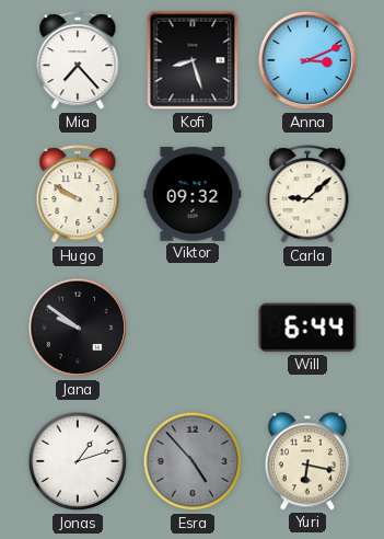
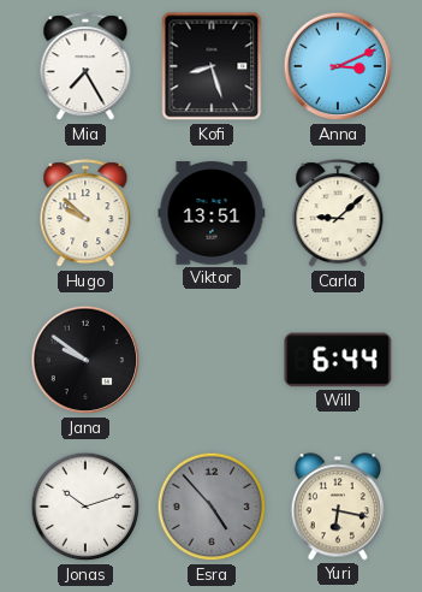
Mia: 7:23 -> 7:25 (85, 67)
Hugo: 9:50 -> 9:52 (85, 214)
Viktor: 09:32 -> 13:51 (212, 213)
Jonas: 1:12 -> 10:12 (85, 507)
